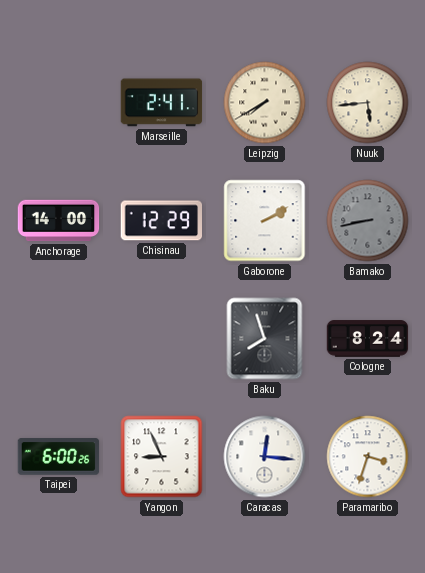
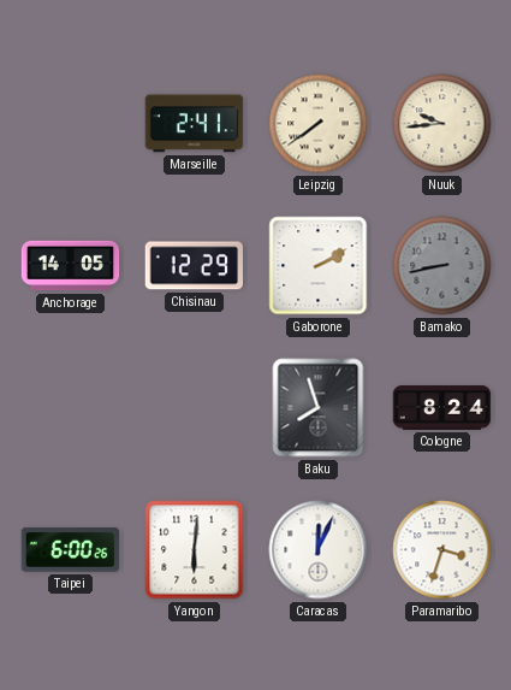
Leipzig: 7:40 -> 7:39 (319, 124)
Nuuk: 5:44 -> 9:44 (442, 124)
Anchorage: 14:00 -> 14:05 (71, 266)
Yangon: 8:56 -> 6:01 (195, 550)
Caracas: 12:16 -> 12:04 (319, 550)
